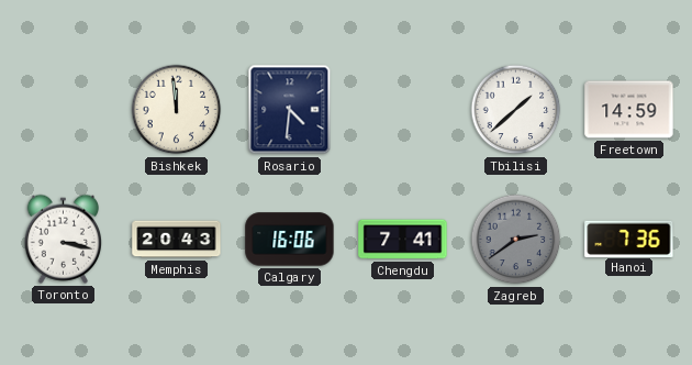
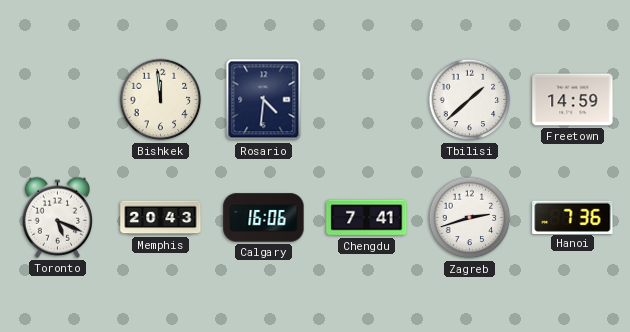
Toronto: 3:17 -> 5:19 (58, 217)
Zagreb: 2:39 -> 2:42 (470, 218)
Zagreb dial: grey -> white (470, 218)
